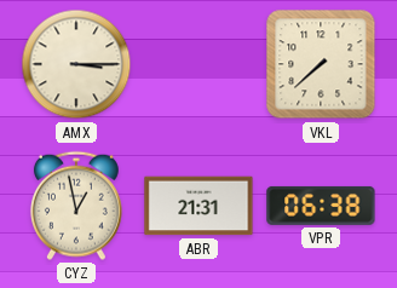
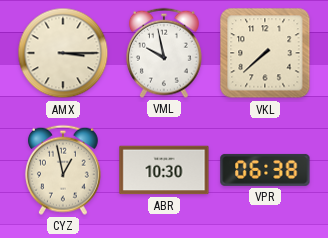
VML: none -> 9:58 (164, 53)
ABR: 21:31 -> 10:30 (164, 170)
